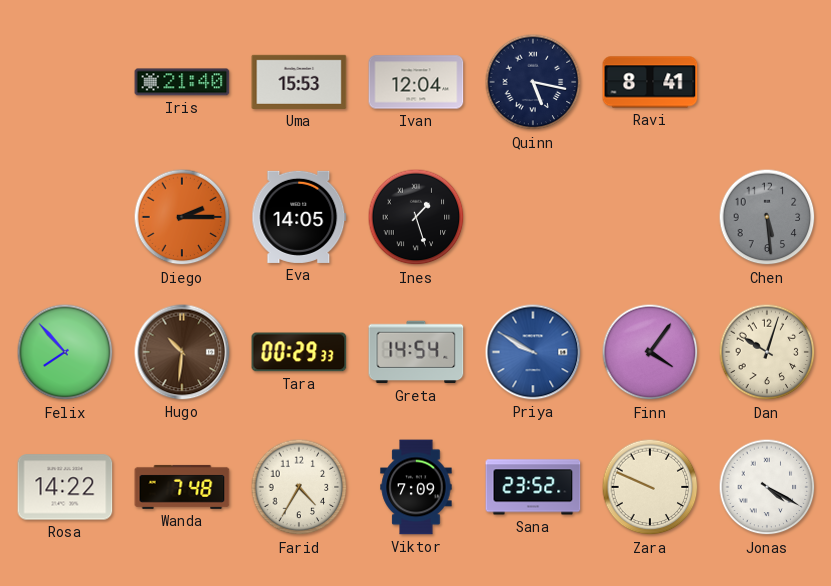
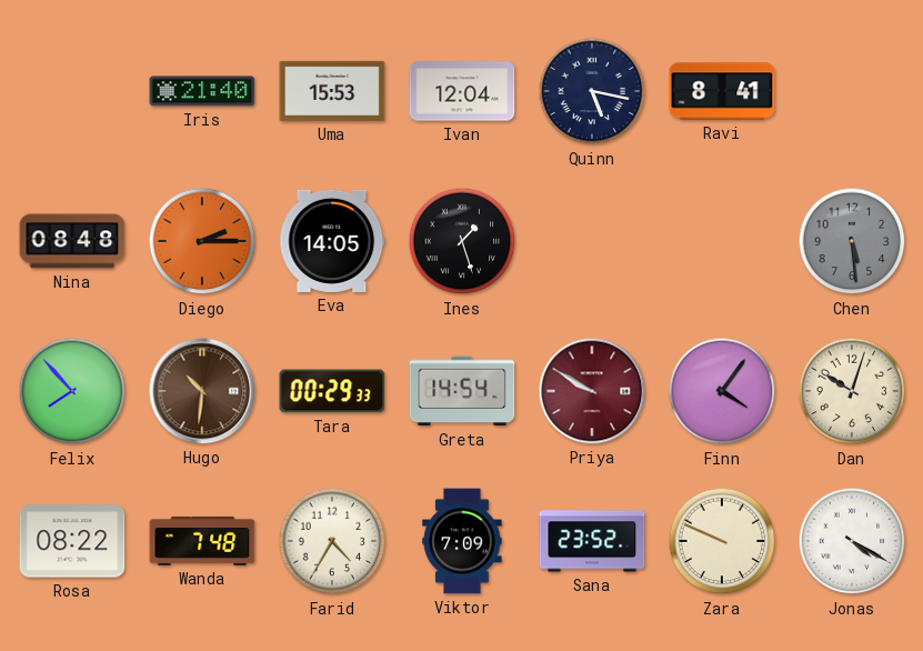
Nina: none -> 08:48 (72, 241)
Priya dial: blue -> burgundy (592, 391)
Rosa: 14:22 -> 08:22 (72, 541)
